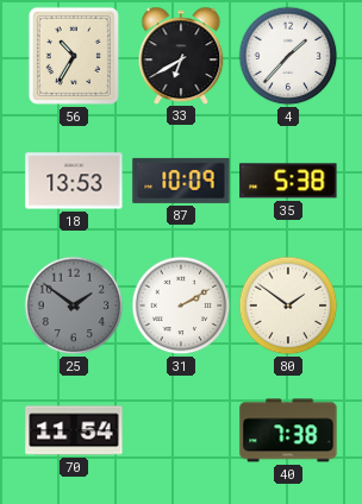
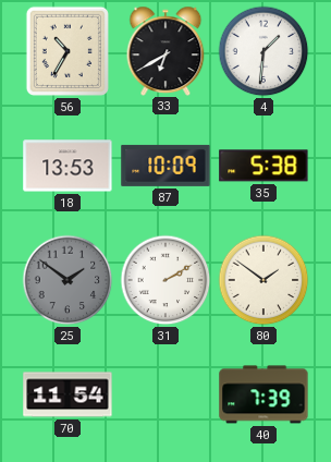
4: 1:37 -> 1:31 (263, 51)
40: 7:38 -> 7:39 (263, 394)
